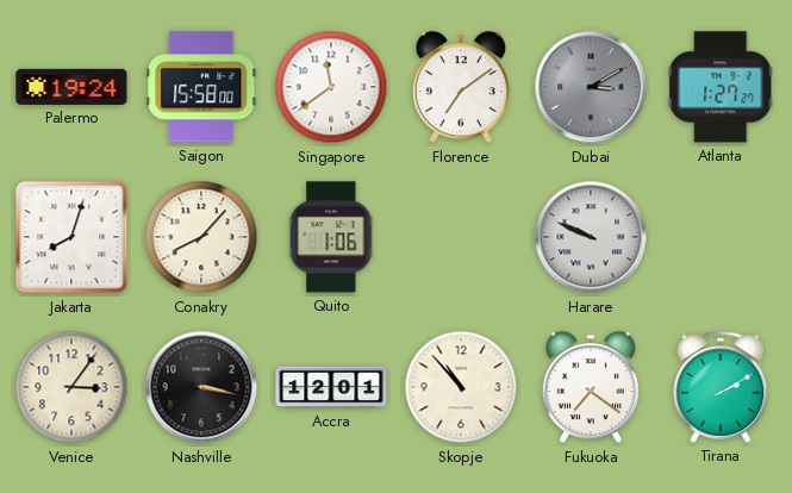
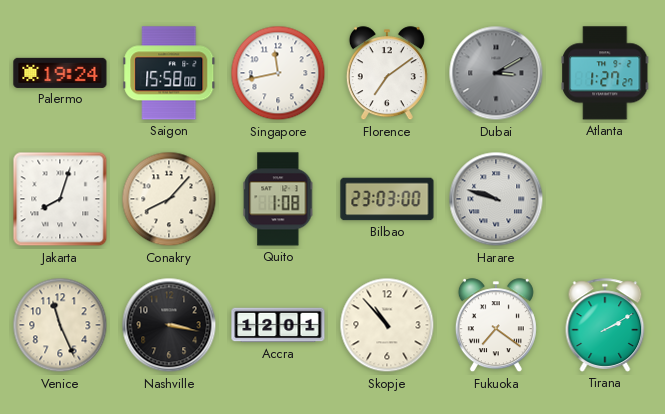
Singapore: 11:39 -> 11:43 (278, 73)
Quito: 1:06 -> 1:08 (278, 199)
Bilbao: none -> 23:03 (387, 199)
Harare: 9:49 -> 9:48 (496, 199)
Venice: 3:06 -> 11:26 (60, 325)
